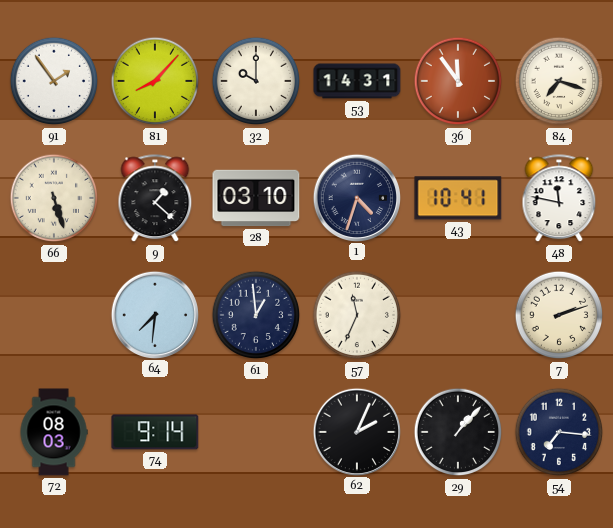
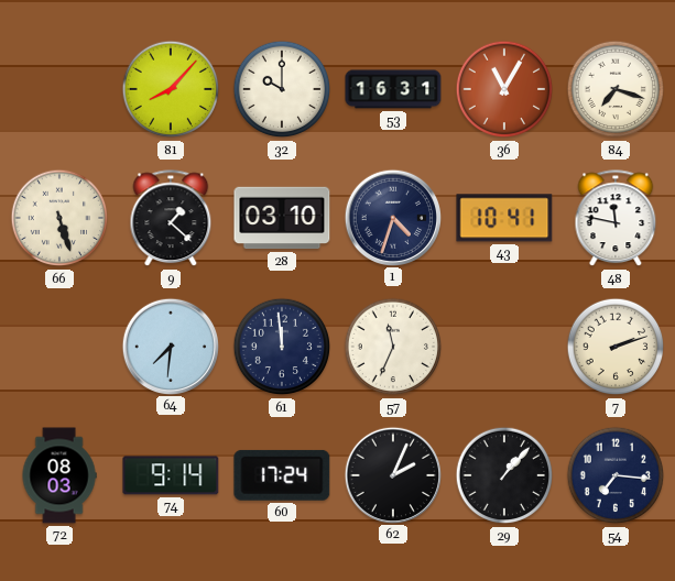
91: 1:54 -> none (54, 81)
53: 14:31 -> 16:31 (393, 89)
36: 11:54 -> 11:05 (504, 89)
61: 12:59 -> 11:59 (282, 347)
60: none -> 17:24 (282, 475)
